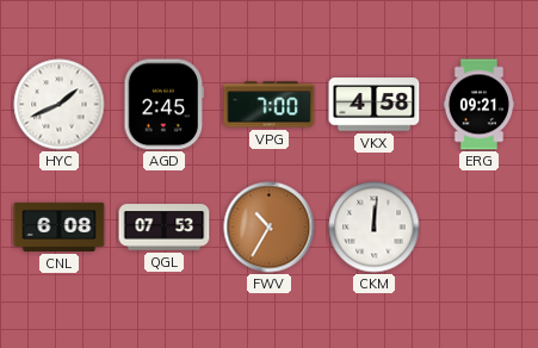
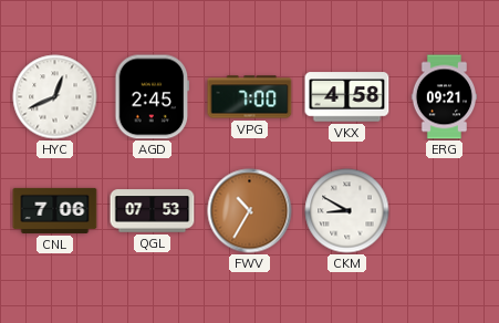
HYC: 1:41 -> 12:41 (55, 97)
CNL: 6:08 -> 7:06 (55, 210)
CKM: 12:01 -> 8:50 (347, 211)
